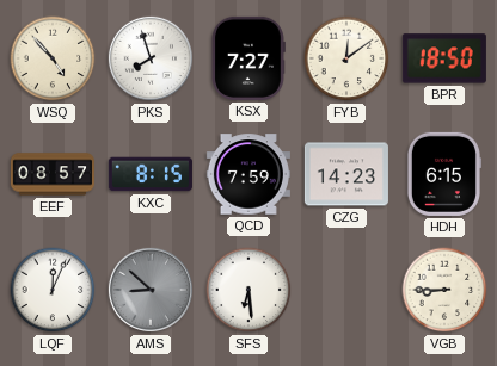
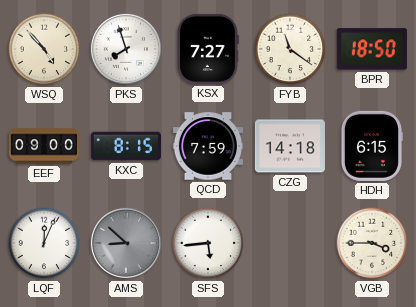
FYB: 12:09 -> 11:21 (290, 49)
EEF: 08:57 -> 09:00 (43, 146)
CZG: 14:23 -> 14:18 (290, 146)
SFS: 6:29 -> 5:44 (208, 243)
VGB: 8:45 -> 3:45 (372, 243)
